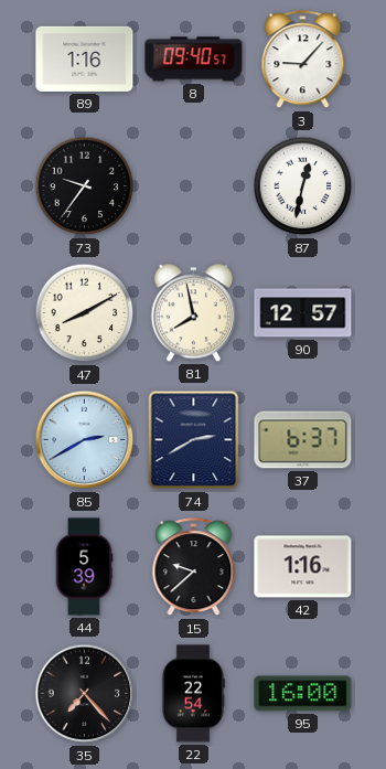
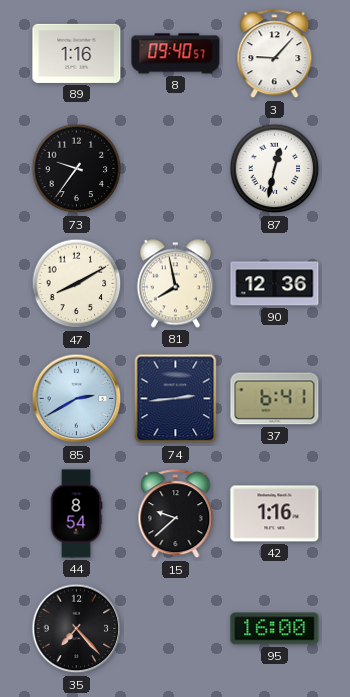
90: 12:57 -> 12:36 (275, 284)
74: 2:40 -> 2:44 (176, 399)
37: 6:37 -> 6:41 (275, 399)
44: 5:39 -> 8:54 (76, 514)
22: 22:54 -> none (193, 694)
